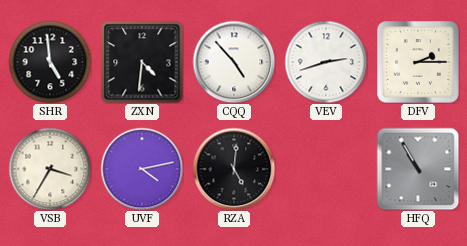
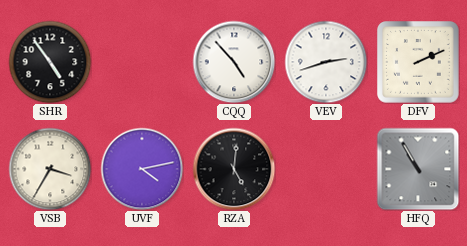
SHR: 4:59 -> 4:54 (50, 62)
ZXN: 4:31 -> none (142, 62)
DFV: 2:15 -> 2:11 (419, 63)
